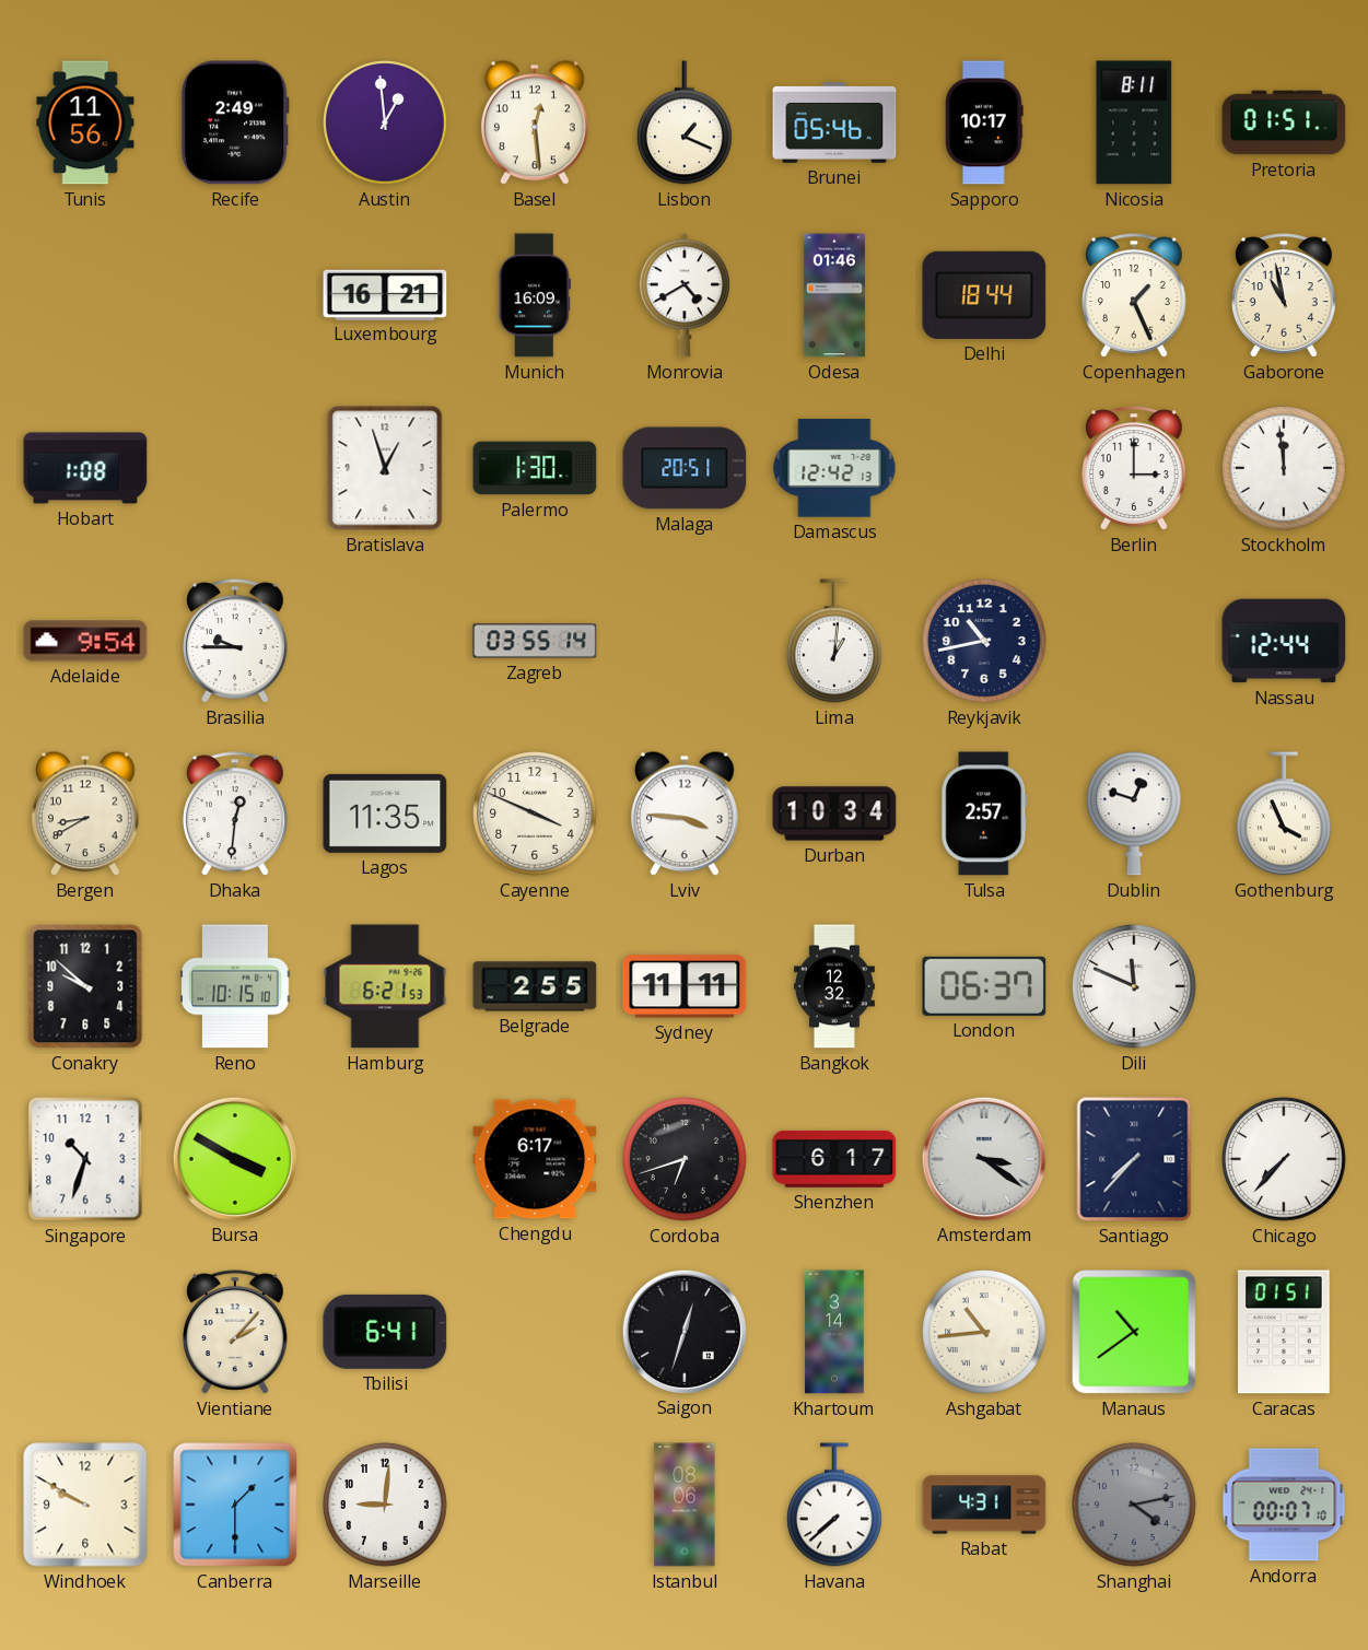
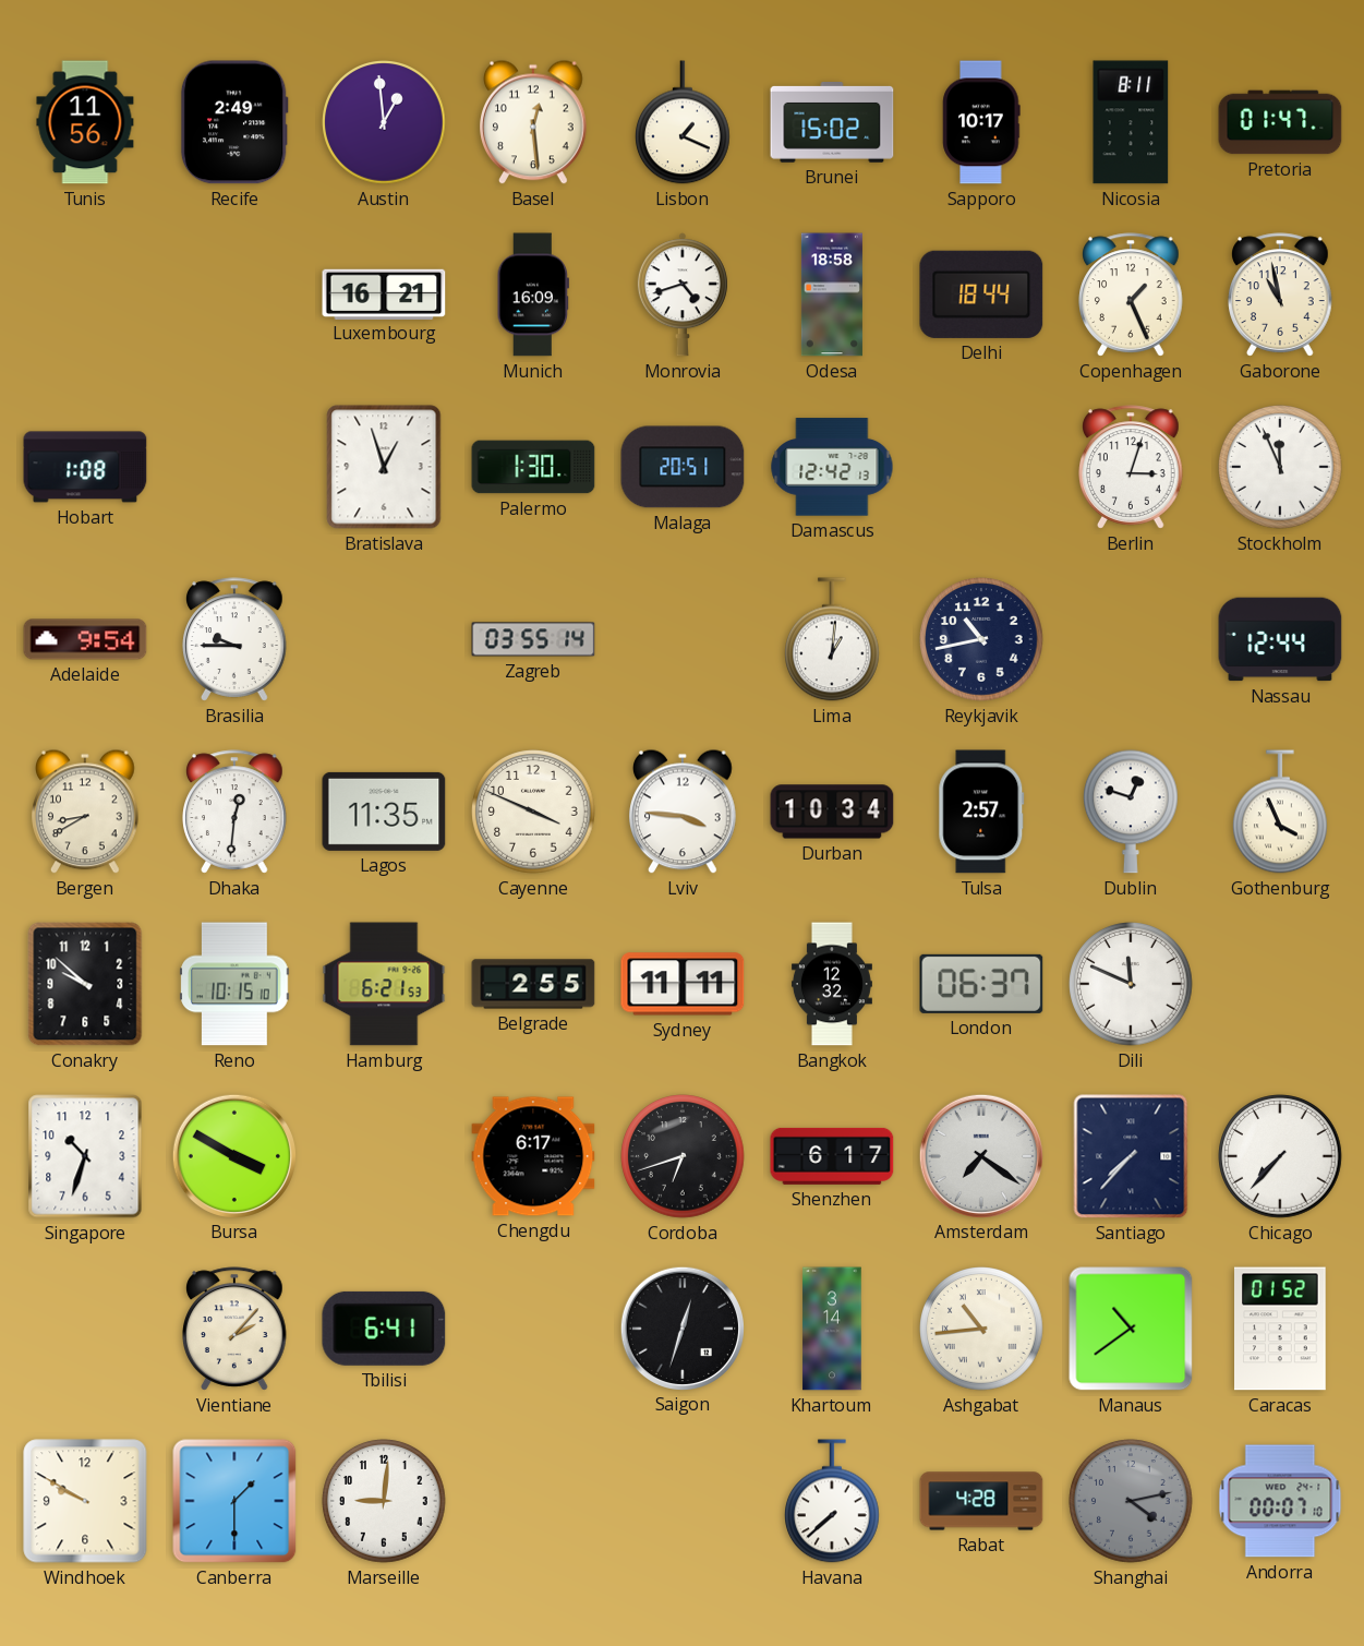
Brunei: 05:46 -> 15:02 (832, 123)
Pretoria: 01:51 -> 01:47 (1280, 122)
Monrovia: 4:40 -> 4:42 (683, 295)
Odesa: 01:46 -> 18:58 (832, 295)
Berlin: 3:00 -> 3:03 (1131, 467)
Stockholm: 11:59 -> 11:56 (1280, 467)
Amsterdam: 3:21 -> 7:21 (980, 1155)
Caracas: 01:51 -> 01:52 (1281, 1329)
Istanbul: 08:06 -> none (685, 1505)
Rabat: 4:31 -> 4:28 (981, 1501)
